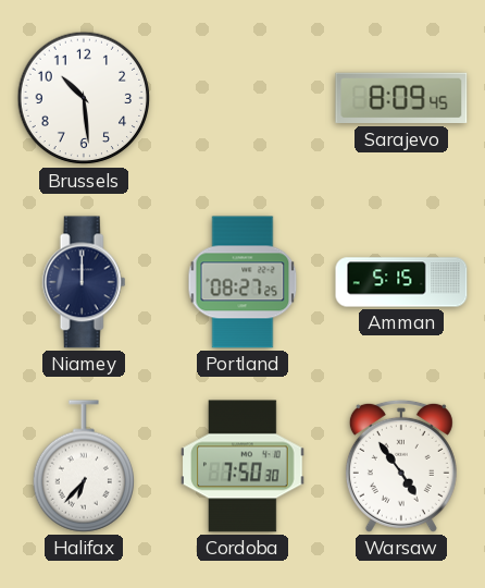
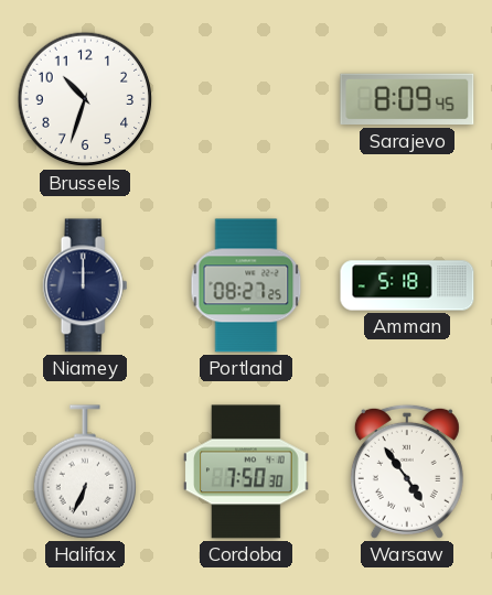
Brussels: 10:29 -> 10:33 (85, 99)
Amman: 5:15 -> 5:18 (407, 285)
Halifax: 6:37 -> 6:34 (84, 472)
